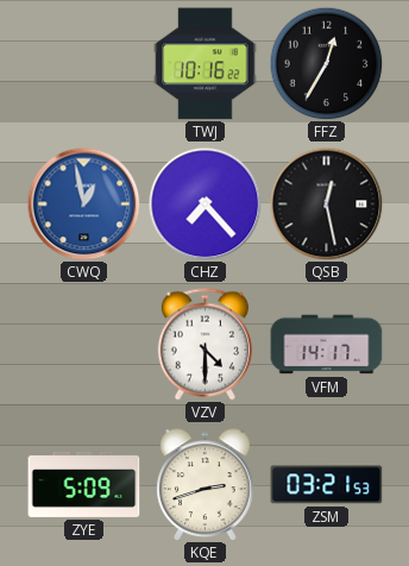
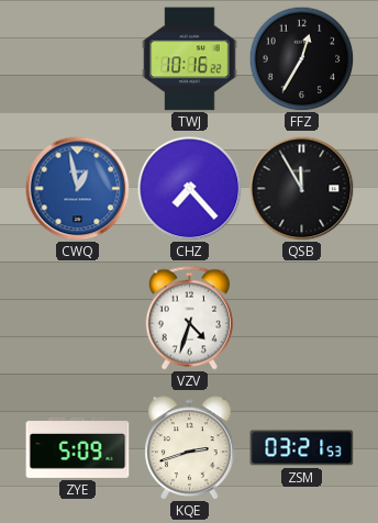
QSB: 12:28 -> 11:55 (301, 188)
VZV: 4:30 -> 4:33 (189, 319)
VFM: 14:17 -> none (327, 345)
